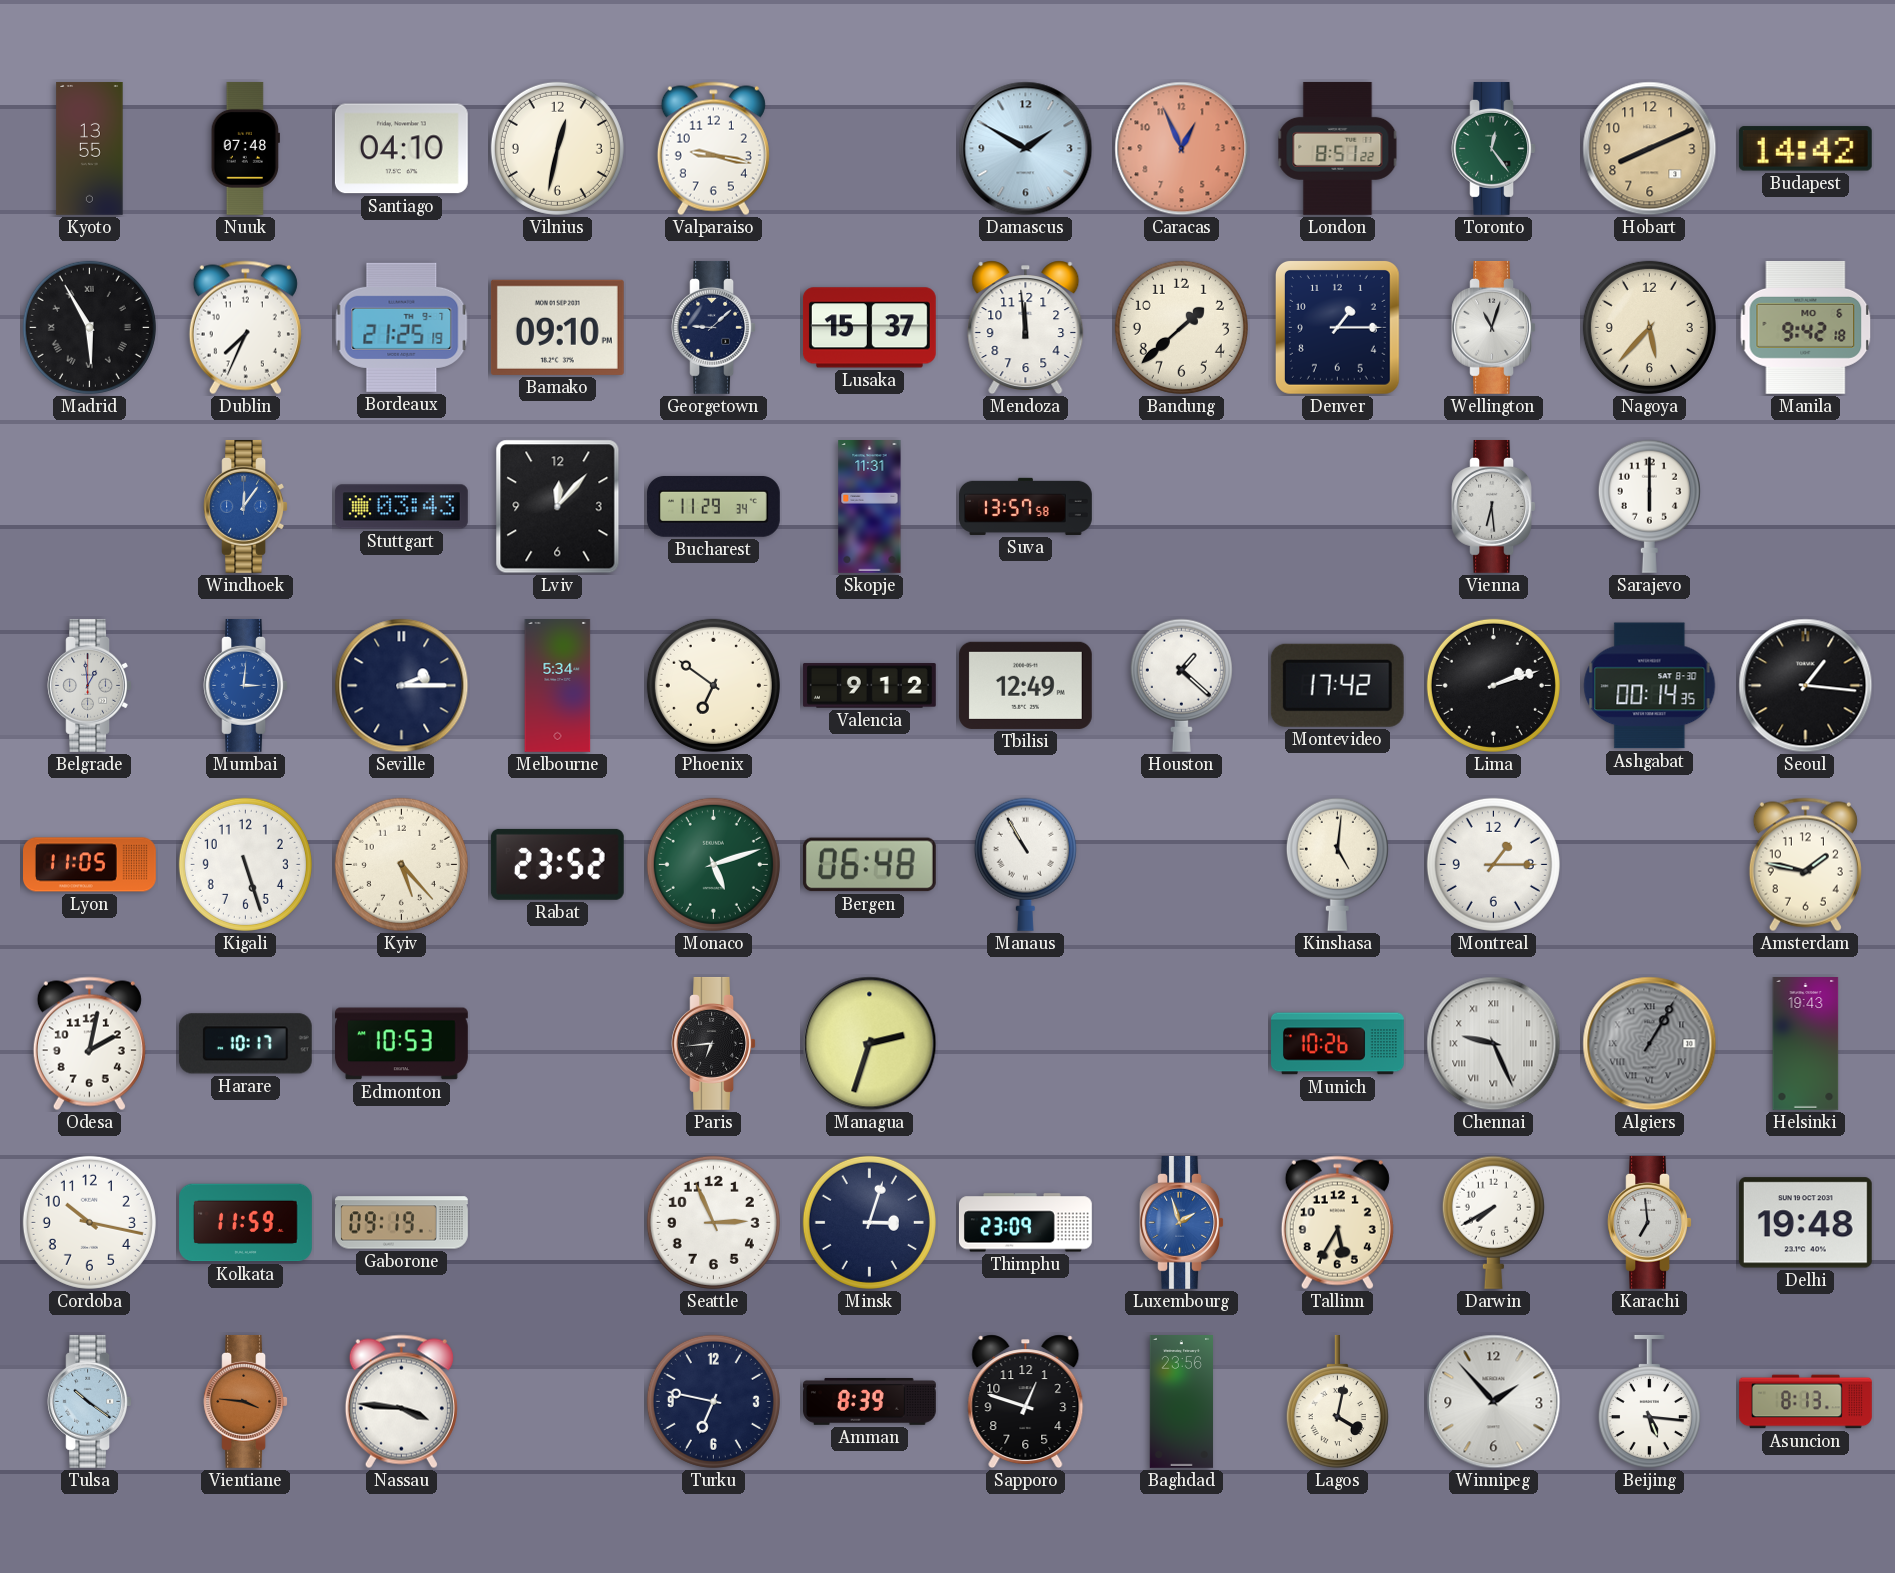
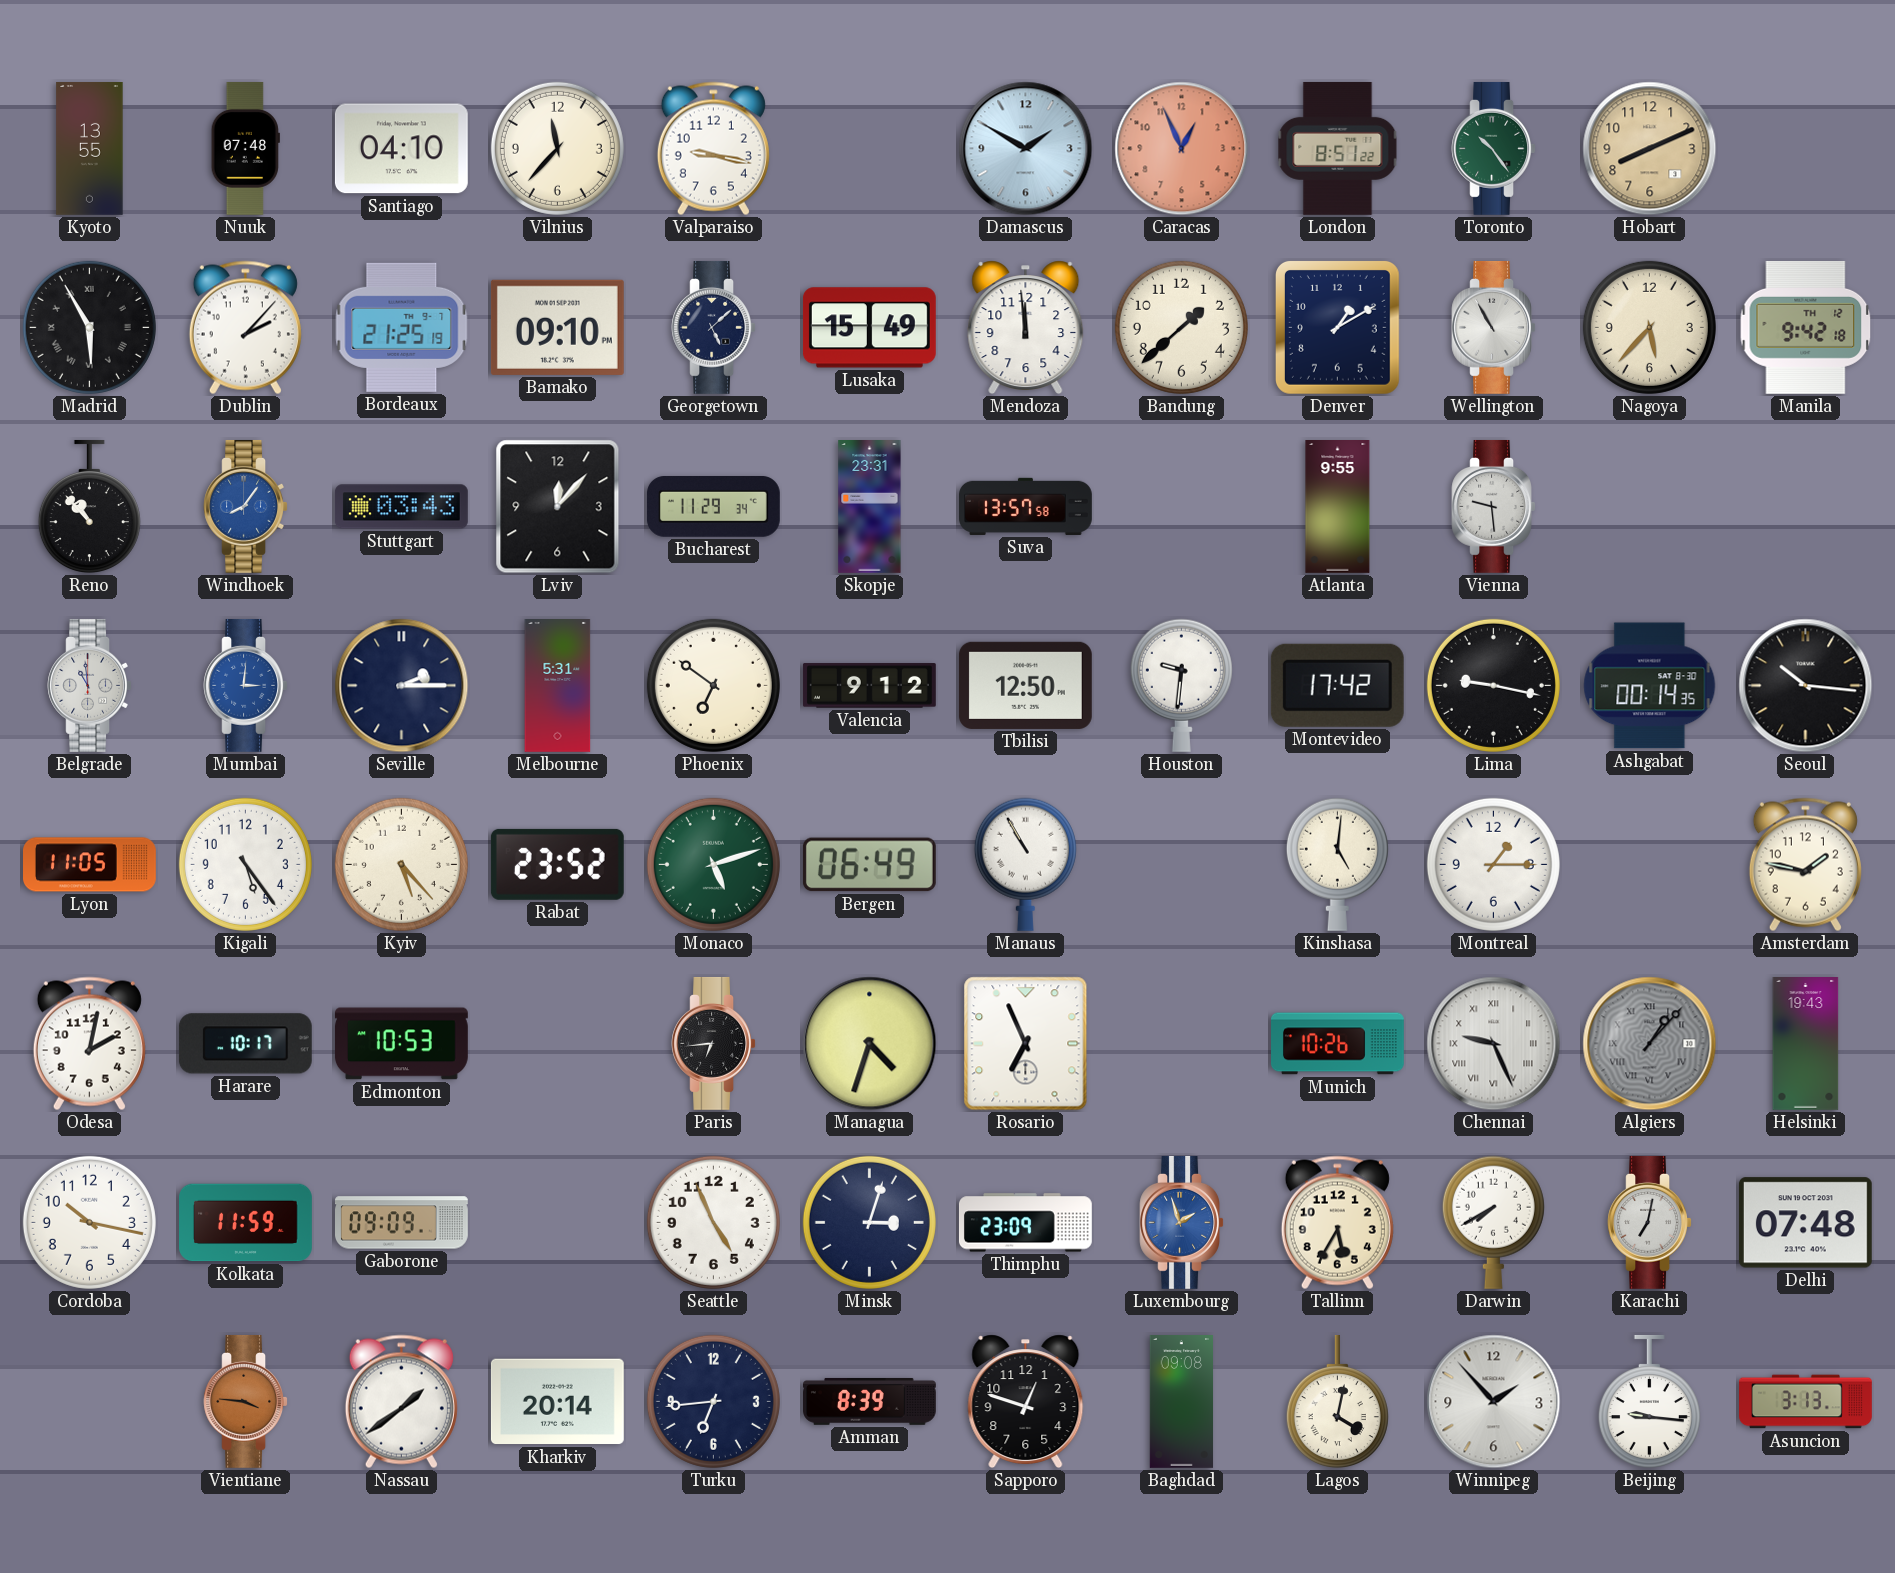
Vilnius: 12:32 -> 11:37 (557, 148)
Toronto: 12:24 -> 10:24 (1493, 148)
Budapest: 14:42 -> none (1805, 149)
Dublin: 7:34 -> 2:07 (245, 328)
Georgetown: 9:08 -> 5:08 (713, 327)
Lusaka: 15:37 -> 15:49 (869, 328)
Denver: 1:15 -> 1:10 (1337, 327)
Wellington: 11:03 -> 10:55 (1493, 327)
Manila date: MO 6 -> TH 12 (1806, 327)
Reno: none -> 10:53 (89, 507)
Windhoek: 12:06 -> 8:06 (245, 506)
Skopje: 11:31 -> 23:31 (870, 507)
Atlanta: none -> 9:55 (1338, 507)
Vienna: 6:29 -> 9:29 (1493, 506)
Sarajevo: 6:00 -> none (1649, 506)
Belgrade: 12:59 -> 10:59 (89, 685)
Melbourne: 5:34 -> 5:31 (558, 686)
Tbilisi: 12:49 -> 12:50 (1025, 685)
Houston: 1:22 -> 9:31 (1181, 685)
Lima: 2:12 -> 9:17 (1493, 685)
Seoul: 1:16 -> 10:16 (1806, 686)
Kigali: 5:27 -> 5:24 (245, 864)
Bergen: 06:48 -> 06:49 (869, 865)
Managua: 2:33 -> 4:33 (870, 1044)
Rosario: none -> 6:56 (1026, 1044)
Algiers: 1:05 -> 1:07 (1650, 1044)
Gaborone: 09:19 -> 09:09 (402, 1223)
Seattle: 2:56 -> 4:56 (713, 1222)
Karachi: 6:59 -> 7:02 (1649, 1222)
Delhi: 19:48 -> 07:48 (1805, 1223)
Tulsa: 10:21 -> none (89, 1401)
Nassau: 3:46 -> 1:39 (401, 1402)
Kharkiv: none -> 20:14 (557, 1402)
Turku: 6:47 -> 6:44 (713, 1401)
Baghdad: 23:56 -> 09:08 (1182, 1402)
Beijing: 5:16 -> 9:16 (1649, 1402)
Asuncion: 8:13 -> 3:13 (1806, 1402)
